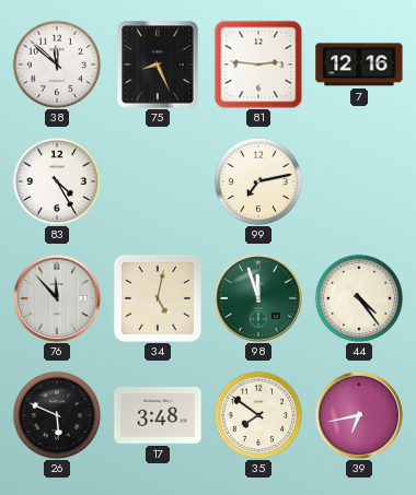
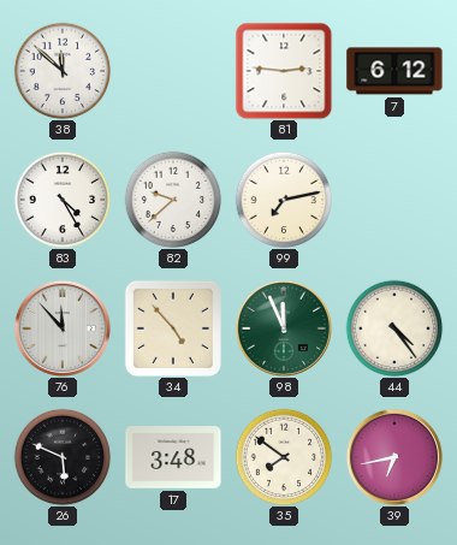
75: 8:26 -> none (158, 64)
7: 12:16 -> 6:12 (394, 71)
82: none -> 9:38 (173, 200)
34: 5:02 -> 4:53 (173, 328)
98: 11:57 -> 11:56 (284, 328)
